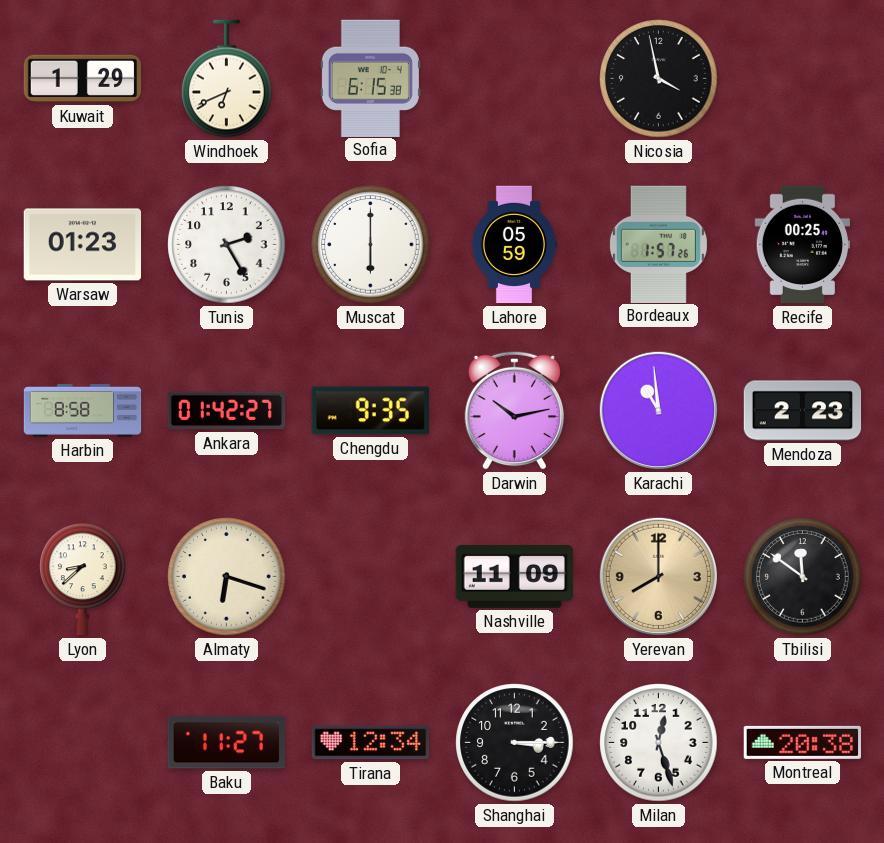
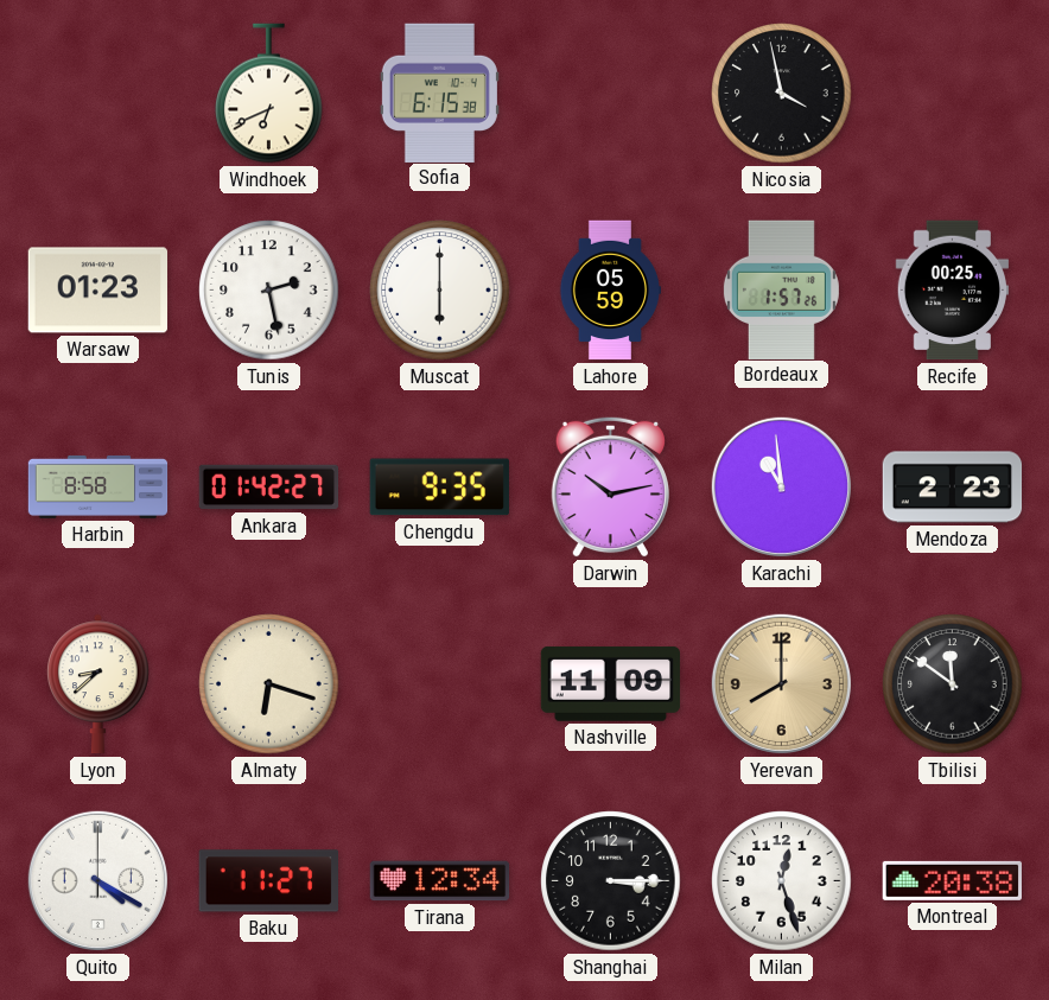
Kuwait: 1:29 -> none (83, 79)
Tunis: 2:25 -> 2:28 (269, 291)
Quito: none -> 4:20 (97, 880)
